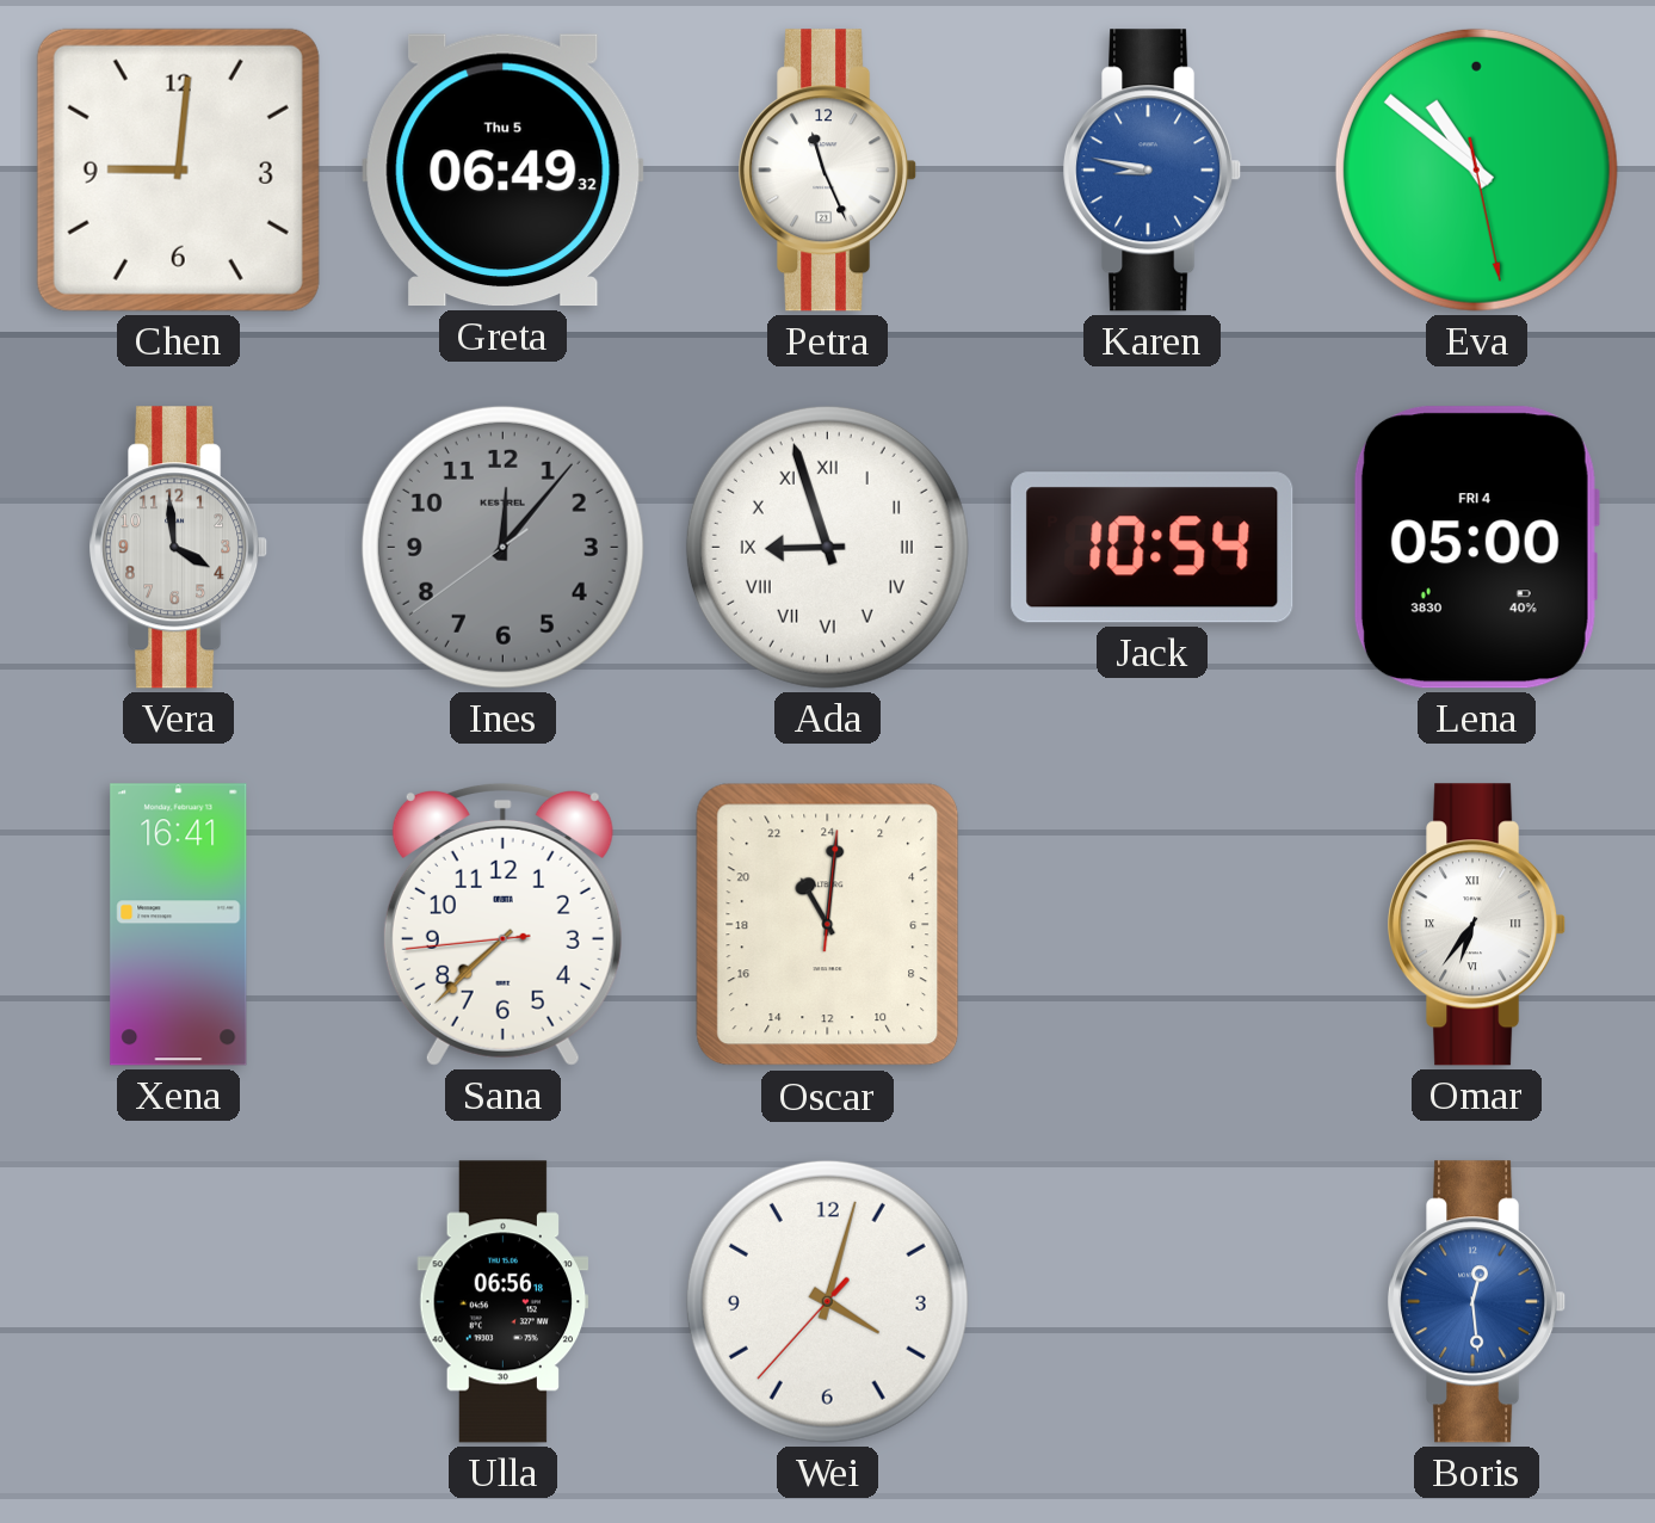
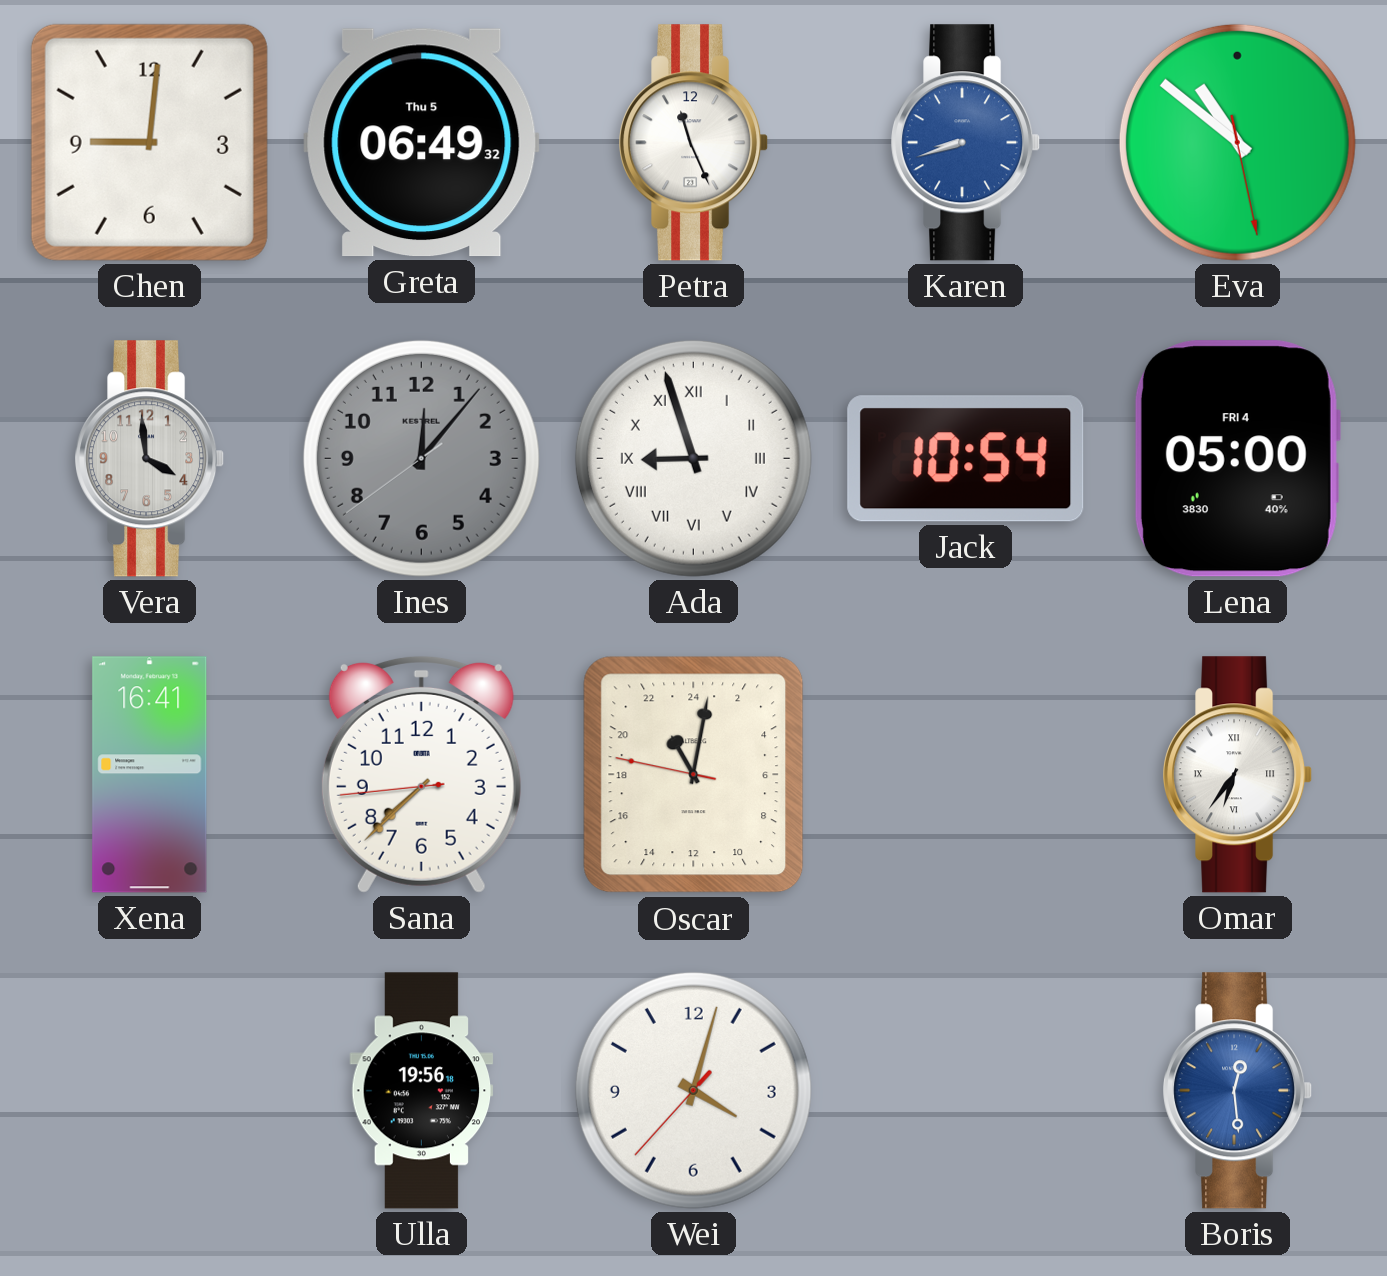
Karen: 8:47 -> 8:42 (966, 143)
Oscar: 22:01:01 -> 22:01:47 (694, 775)
Ulla: 06:56 -> 19:56 (422, 1091)
